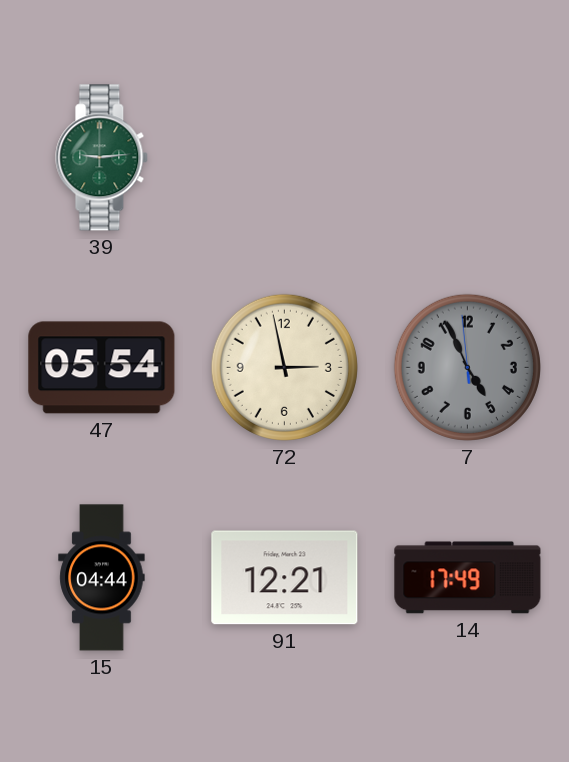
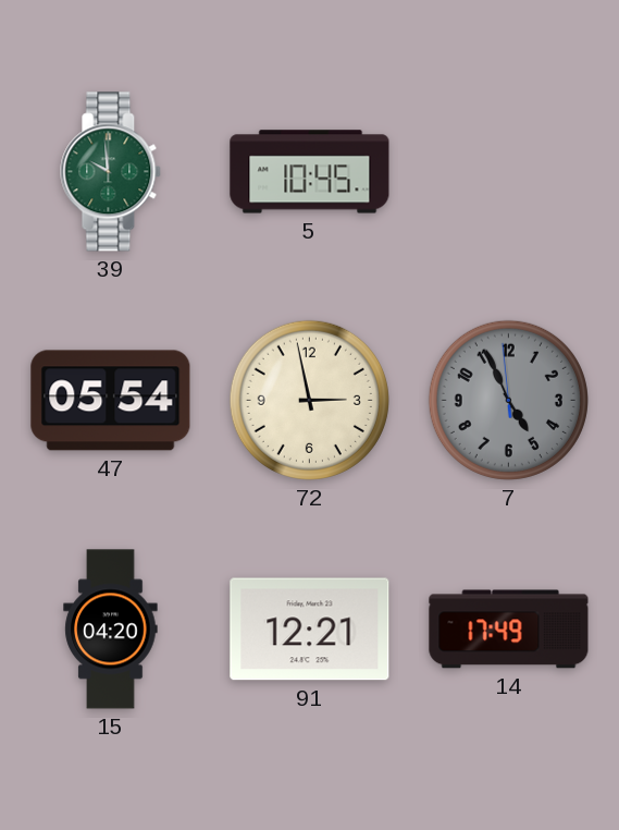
39: 9:14 -> 9:59 (111, 172)
5: none -> 10:45 (310, 172)
15: 04:44 -> 04:20 (111, 630)
